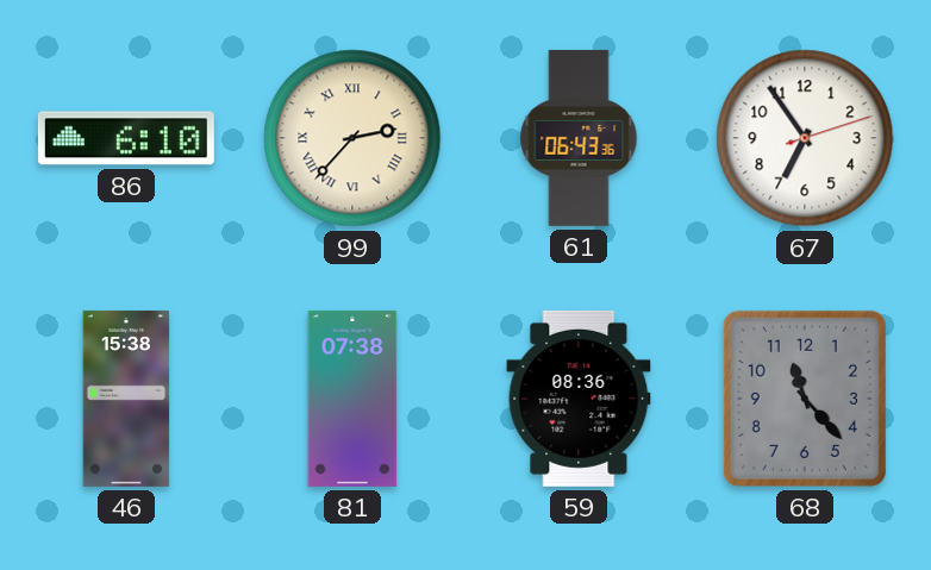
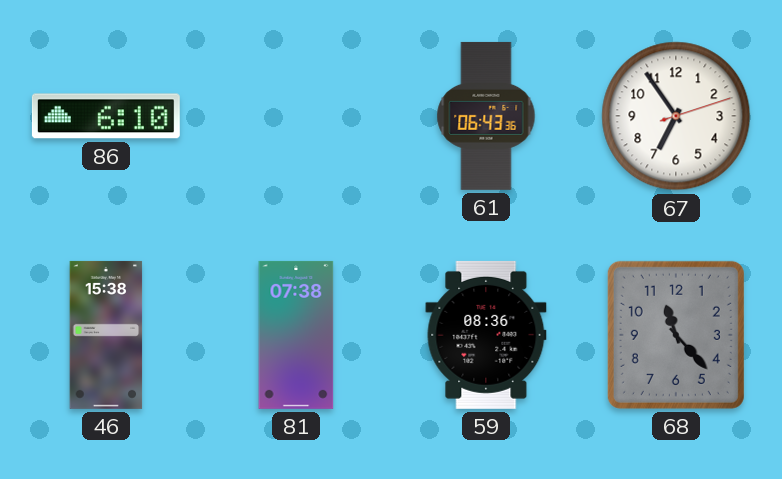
99: 2:37 -> none (352, 138)
